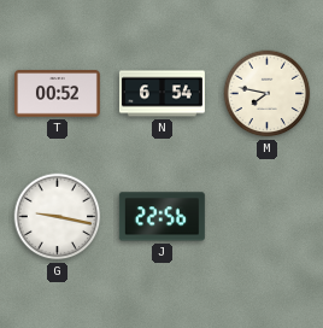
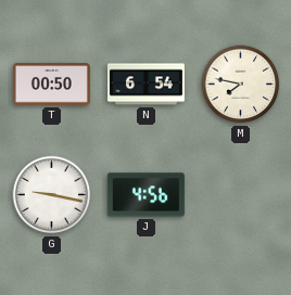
T: 00:52 -> 00:50 (51, 85)
J: 22:56 -> 4:56 (145, 195)
